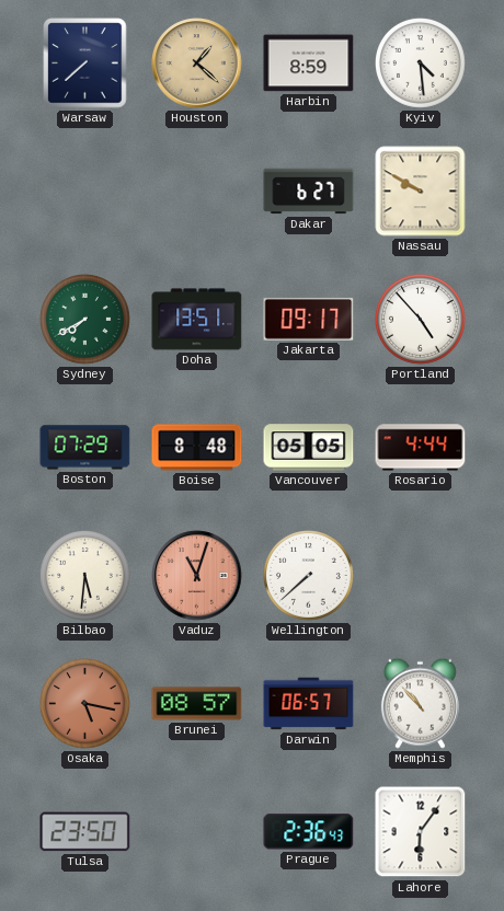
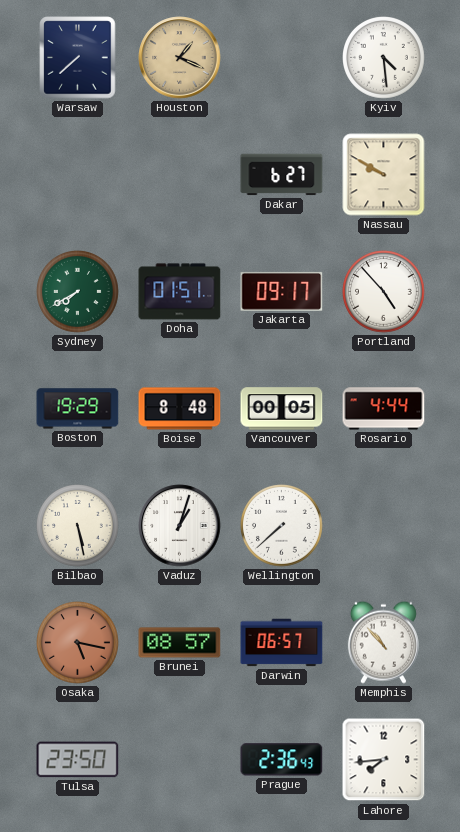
Houston: 1:22 -> 1:19 (180, 58)
Harbin: 8:59 -> none (309, 64)
Doha: 13:51 -> 01:51 (180, 292)
Boston: 07:29 -> 19:29 (78, 409)
Vancouver: 05:05 -> 00:05 (282, 409)
Bilbao: 5:31 -> 5:28 (78, 526)
Vaduz: 11:03 -> 1:03 (180, 526)
Vaduz dial: salmon -> white (180, 526)
Lahore: 6:06 -> 7:44 (384, 760)
